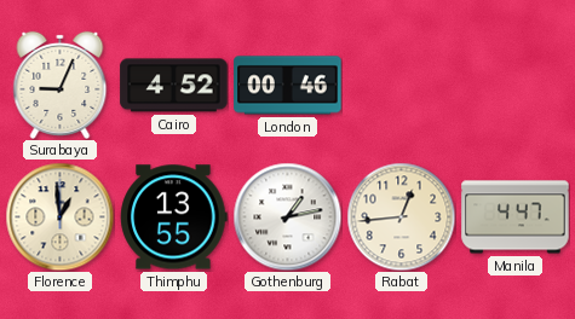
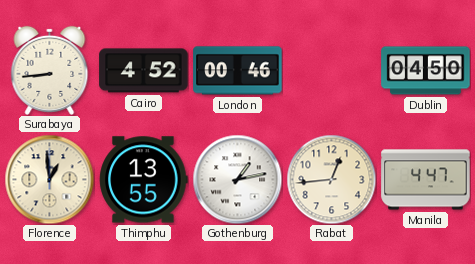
Surabaya: 9:04 -> 8:44 (50, 70)
Dublin: none -> 04:50 (426, 71)
